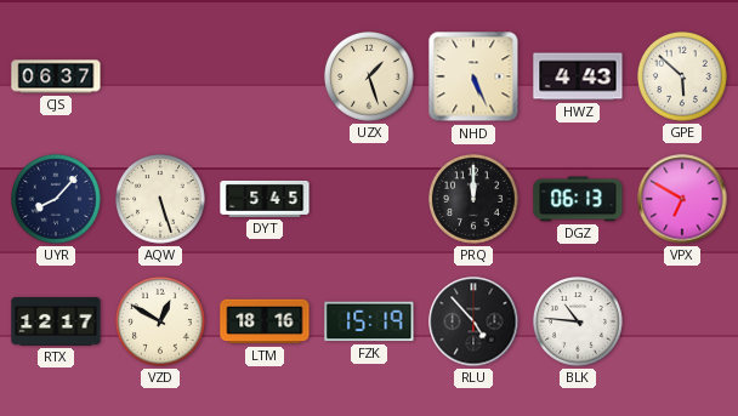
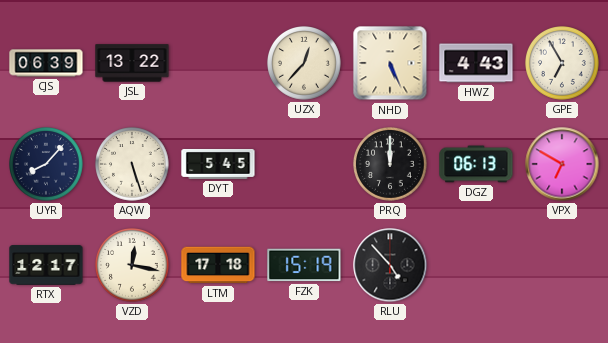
CJS: 06:37 -> 06:39 (46, 63)
JSL: none -> 13:22 (132, 63)
UZX: 1:27 -> 12:37 (305, 64)
GPE: 5:52 -> 6:55 (563, 64)
VZD: 12:50 -> 12:17 (133, 266)
LTM: 18:16 -> 17:18 (218, 265)
BLK: 10:46 -> none (579, 323)
